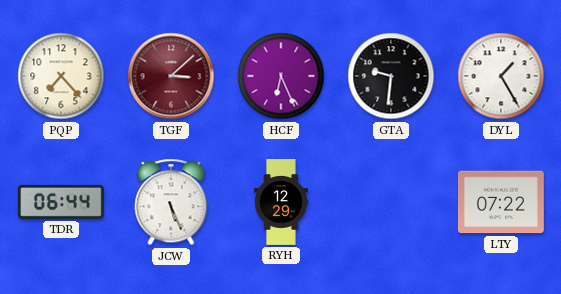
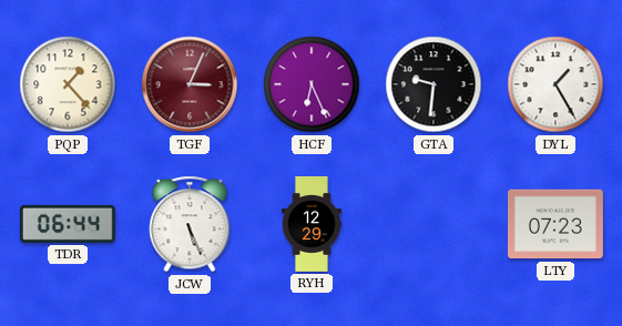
PQP: 7:23 -> 1:23 (68, 84)
TGF: 3:08 -> 3:04 (190, 84)
LTY: 07:22 -> 07:23 (555, 224)
